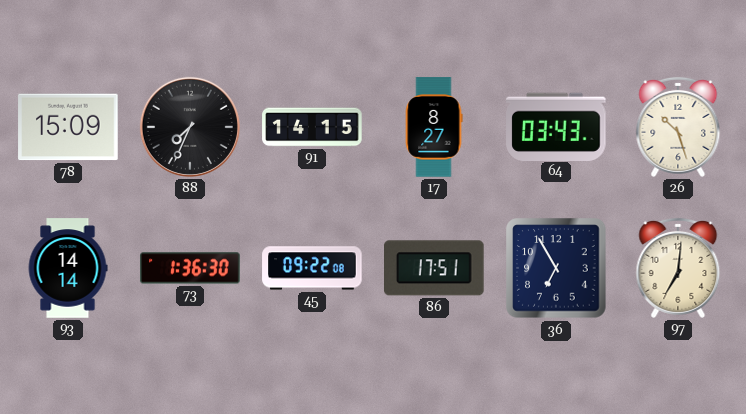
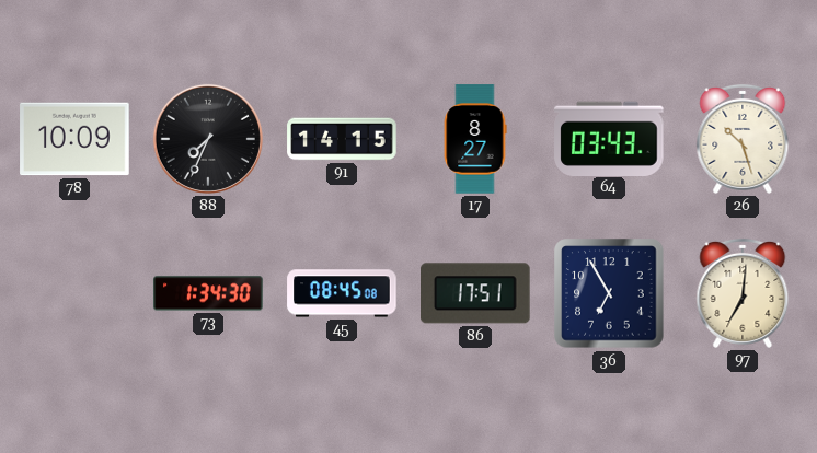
78: 15:09 -> 10:09 (74, 139)
93: 14:14 -> none (68, 268)
73: 1:36 -> 1:34 (208, 293)
45: 09:22 -> 08:45 (342, 293)
